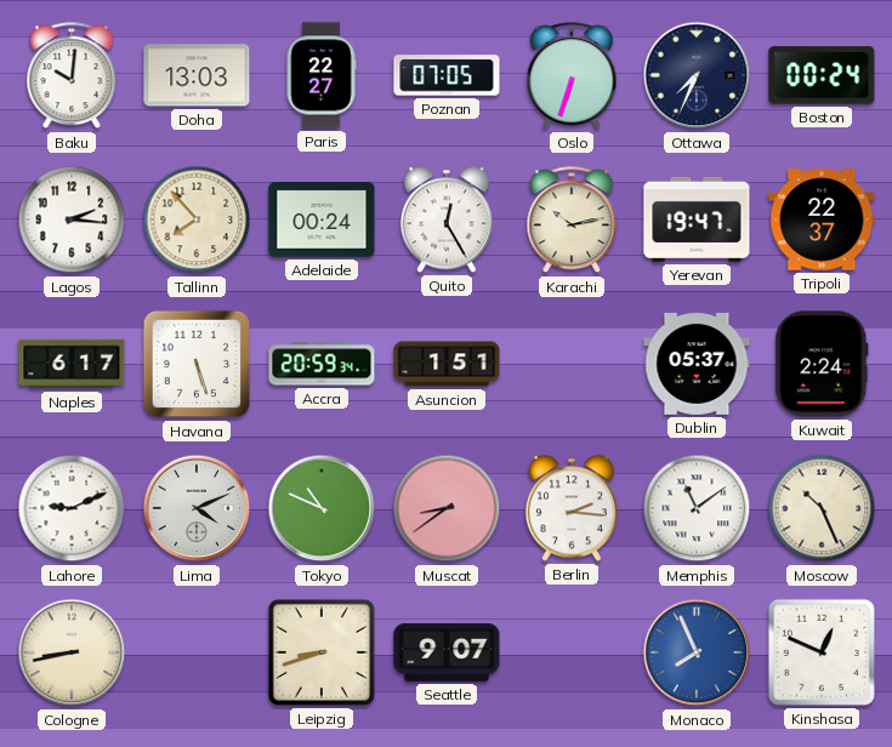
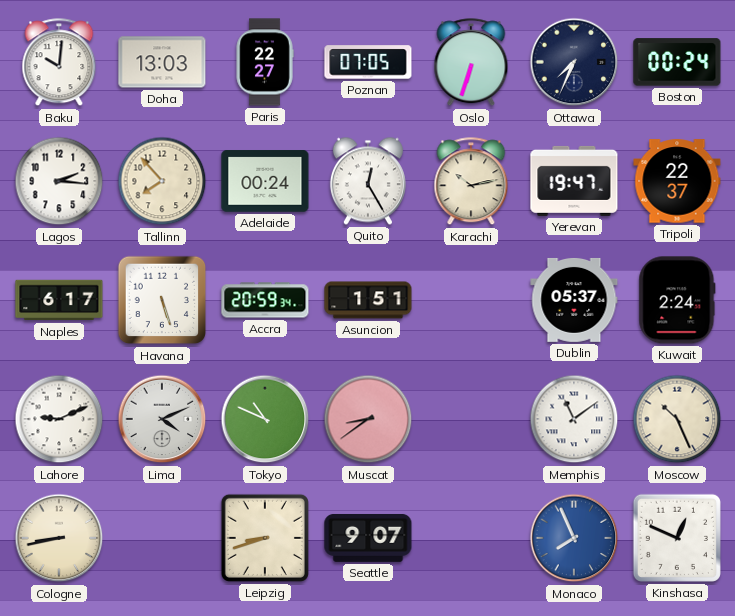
Berlin: 2:16 -> none (572, 508)
